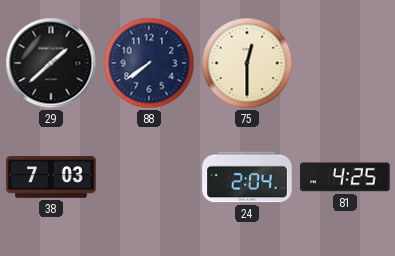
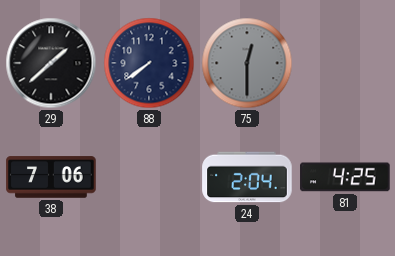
75 dial: cream -> grey (247, 63)
38: 7:03 -> 7:06 (51, 177)
